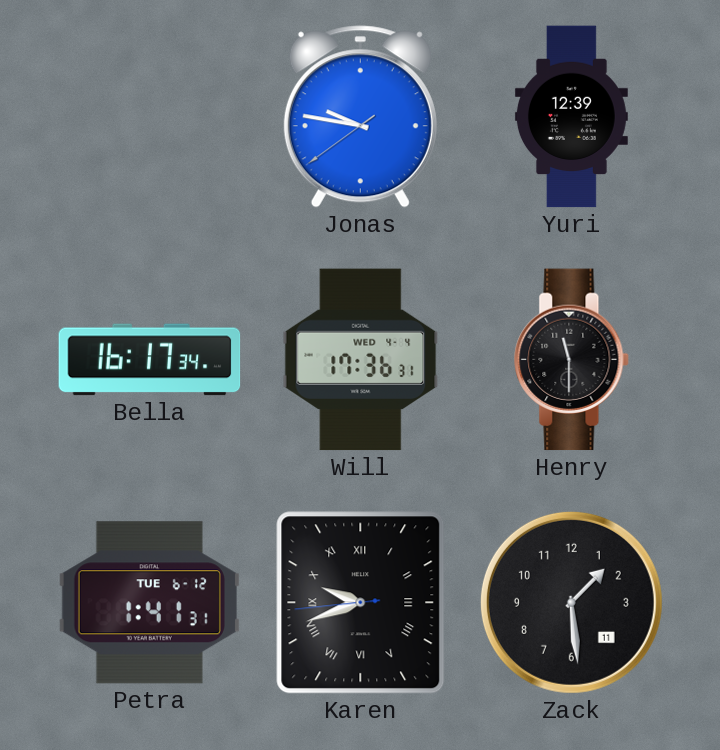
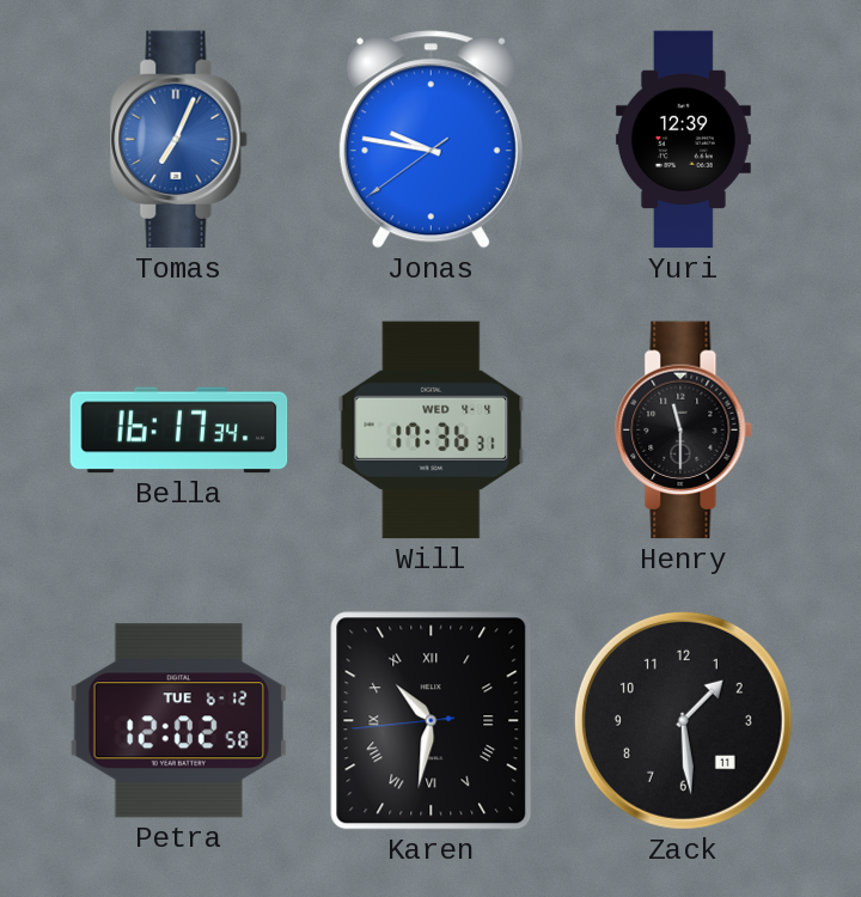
Tomas: none -> 7:04 (179, 140)
Petra: 1:41 -> 12:02 (178, 721)
Karen: 9:41 -> 10:31 (432, 721)
